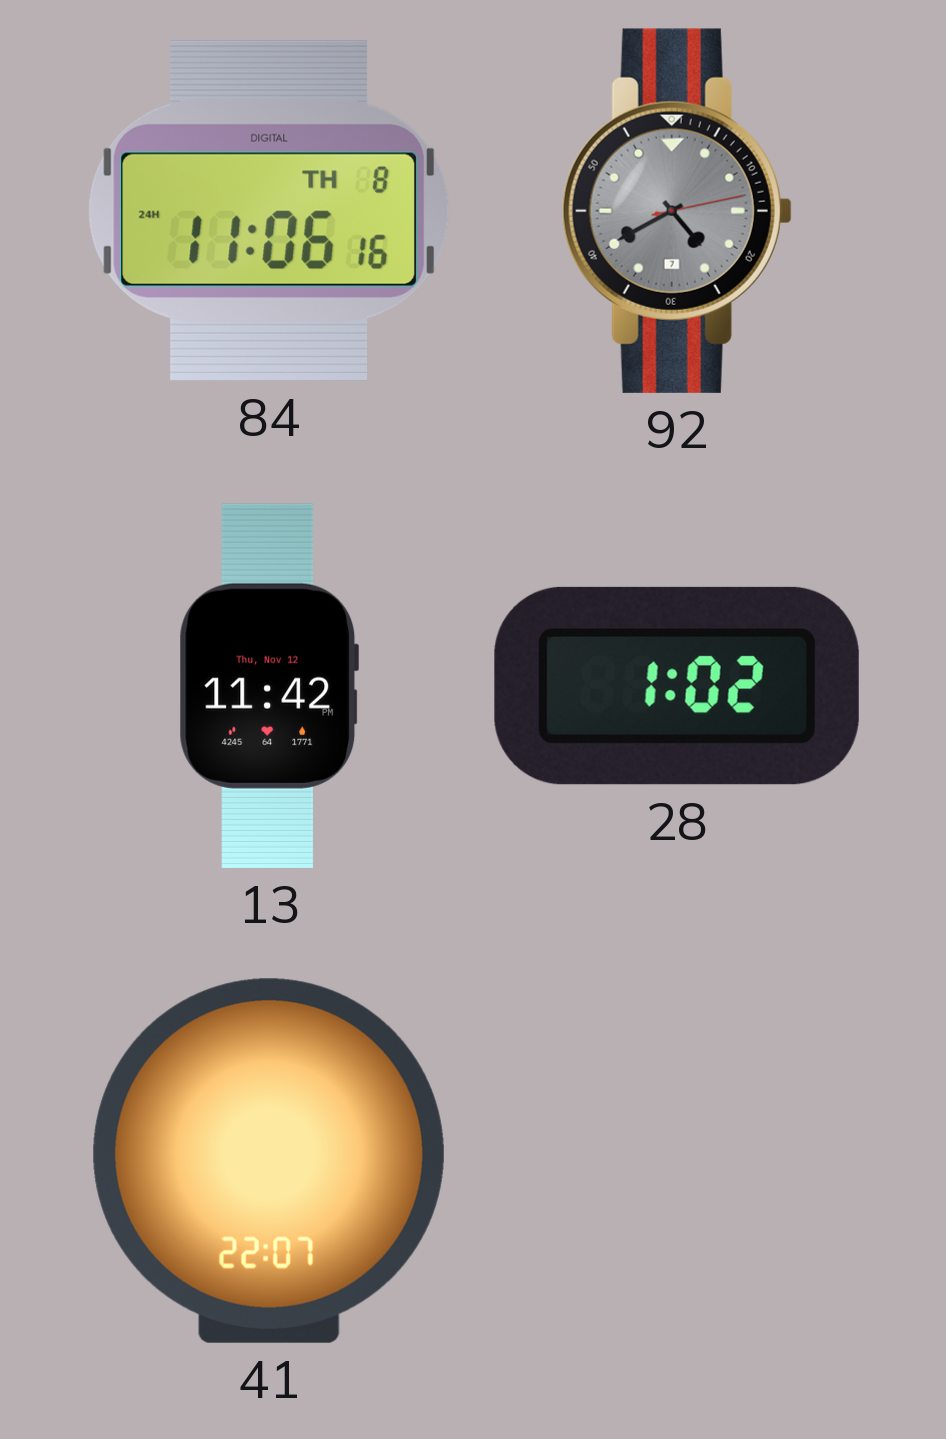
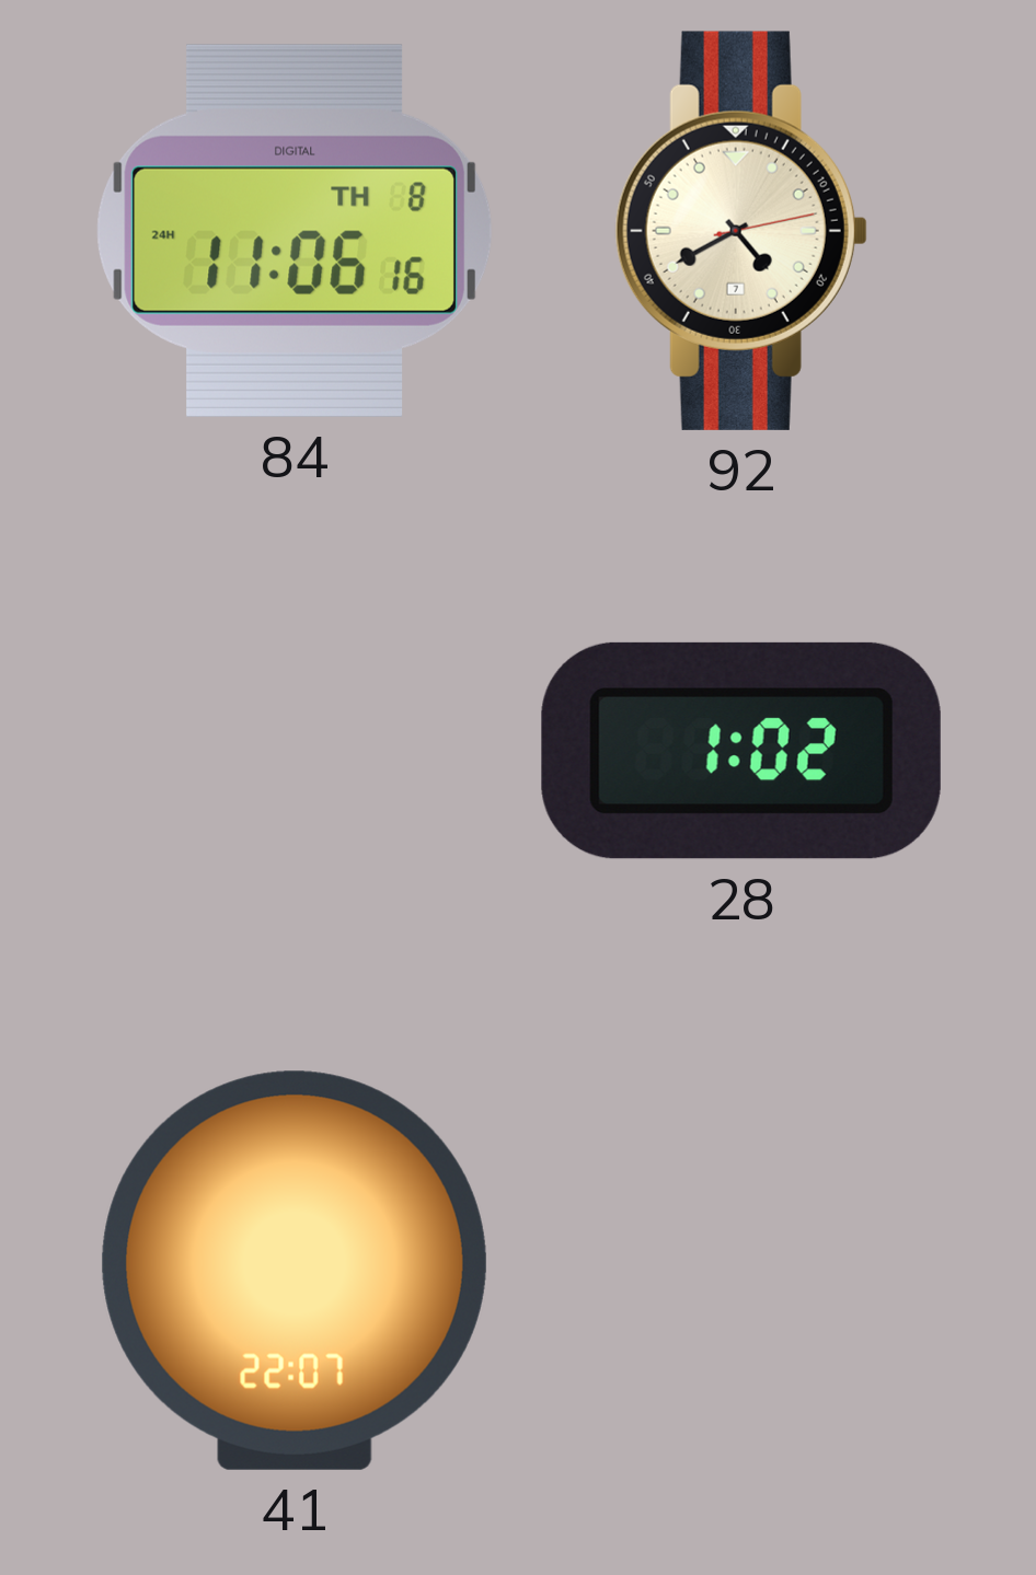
92 dial: grey -> cream (741, 231)
13: 11:42 -> none (268, 686)
